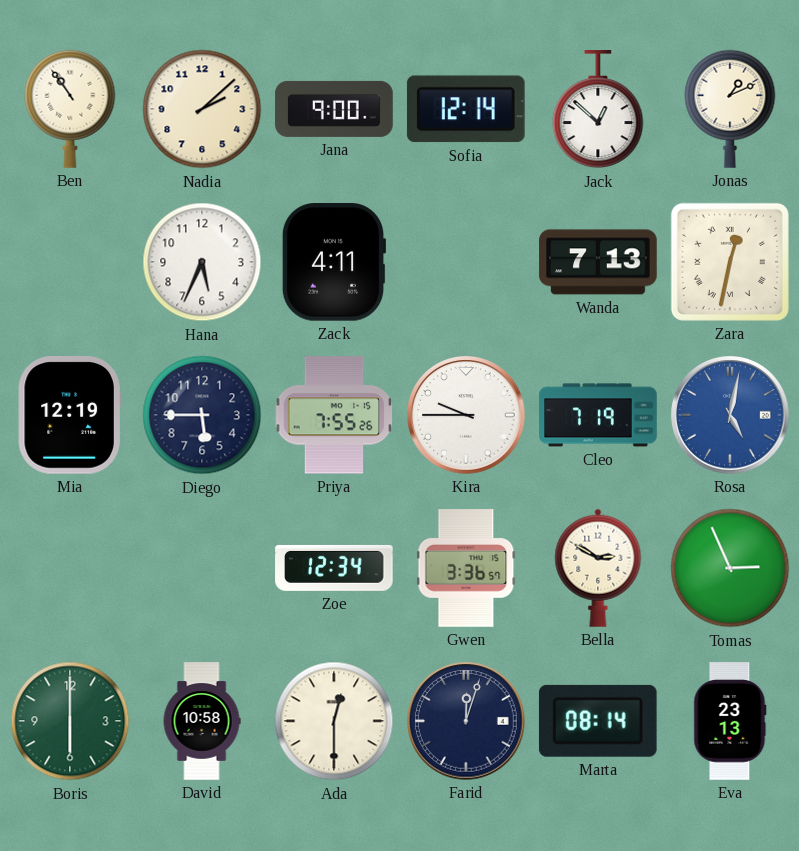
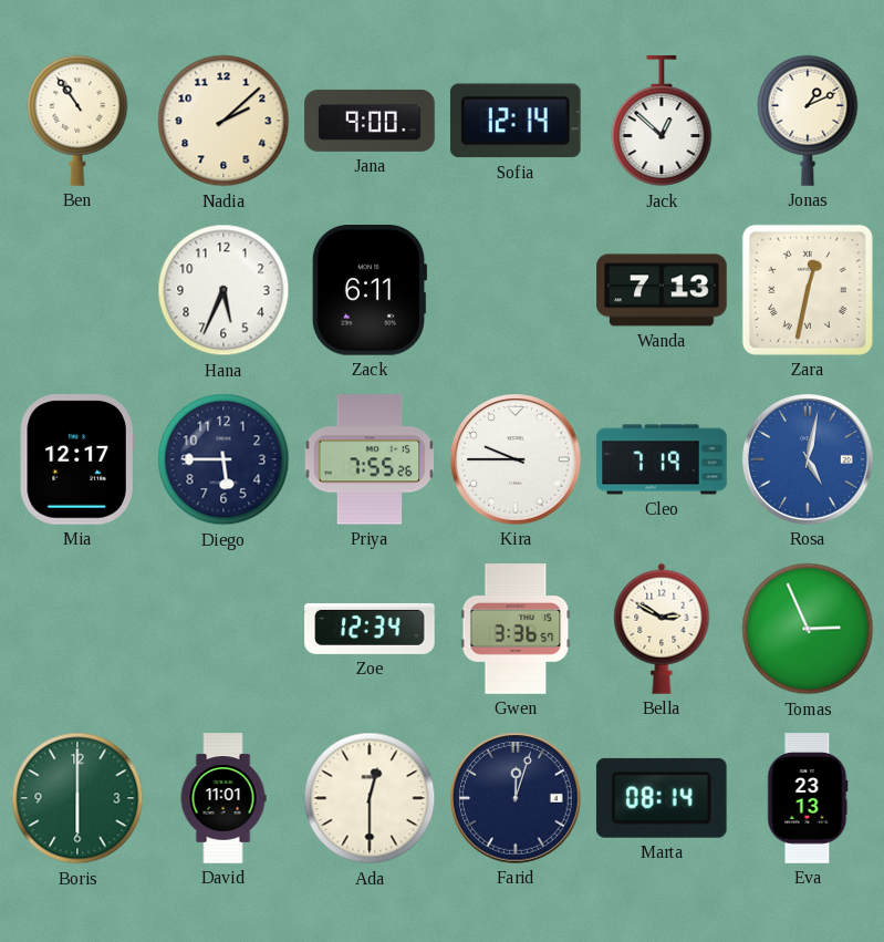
Zack: 4:11 -> 6:11 (370, 291)
Mia: 12:19 -> 12:17 (77, 459)
David: 10:58 -> 11:01 (223, 798)
